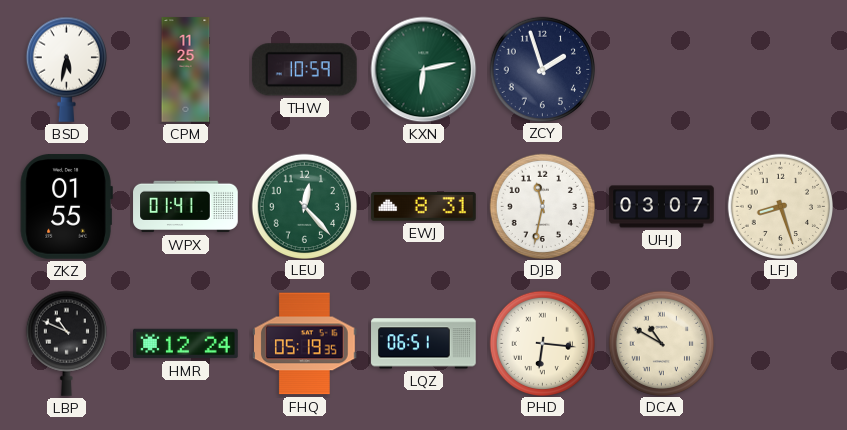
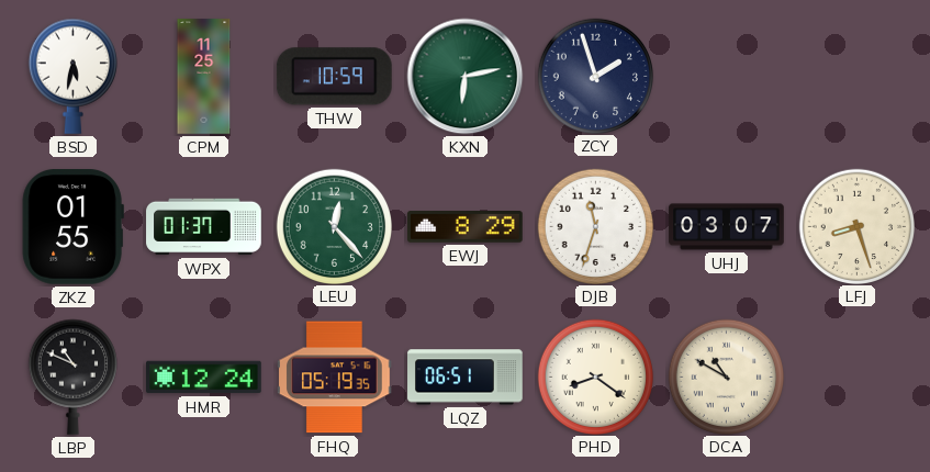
WPX: 01:41 -> 01:37 (204, 227)
EWJ: 8:31 -> 8:29 (466, 227)
DJB: 11:32 -> 11:33 (595, 226)
PHD: 6:16 -> 8:21 (595, 377)
